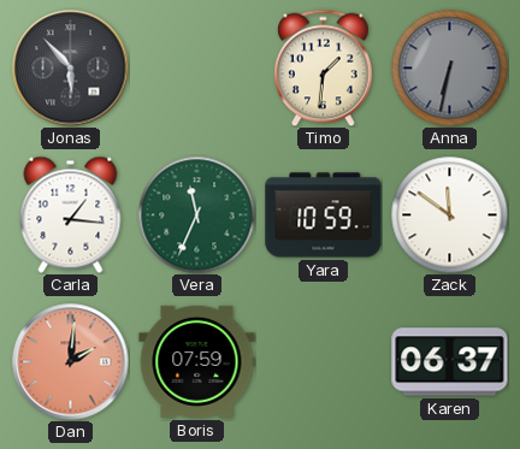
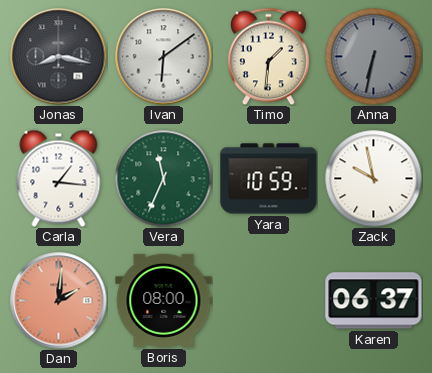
Jonas: 5:53 -> 8:17 (59, 57)
Ivan: none -> 6:09 (164, 57)
Zack: 11:51 -> 9:58 (373, 178)
Boris: 07:59 -> 08:00 (164, 300)
